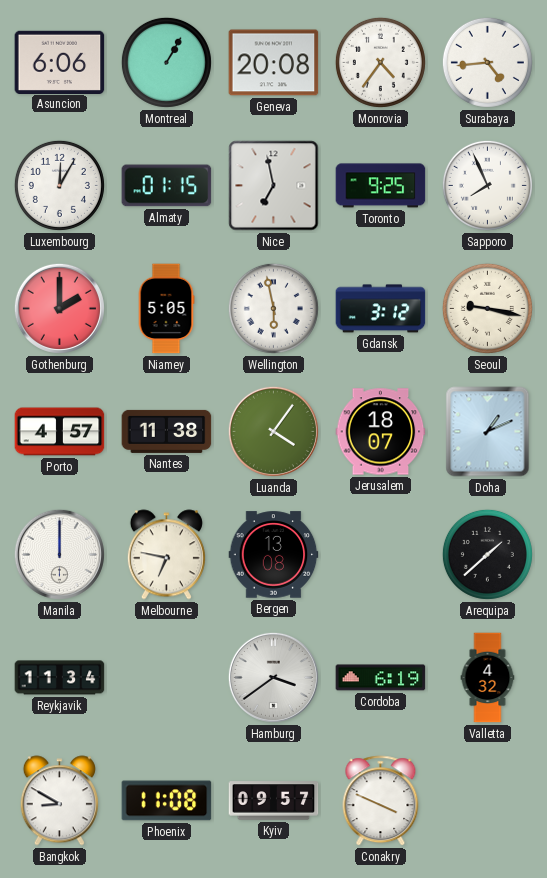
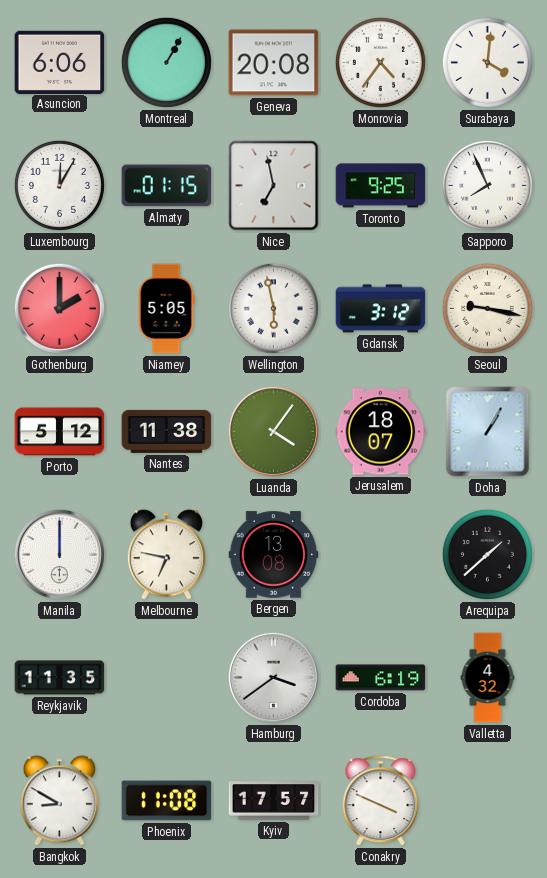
Surabaya: 4:44 -> 4:01 (487, 62)
Porto: 4:57 -> 5:12 (60, 432)
Doha: 1:11 -> 1:05 (488, 432)
Reykjavik: 11:34 -> 11:35 (60, 678)
Kyiv: 09:57 -> 17:57 (274, 801)
